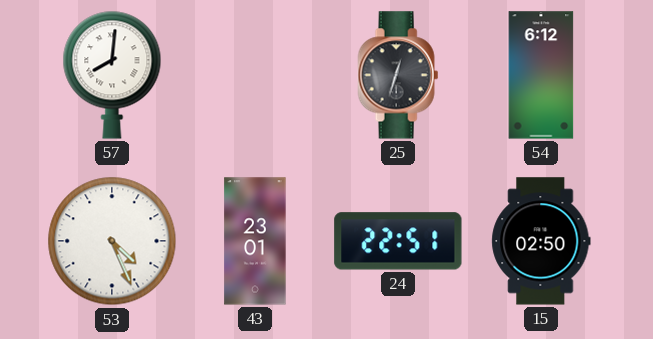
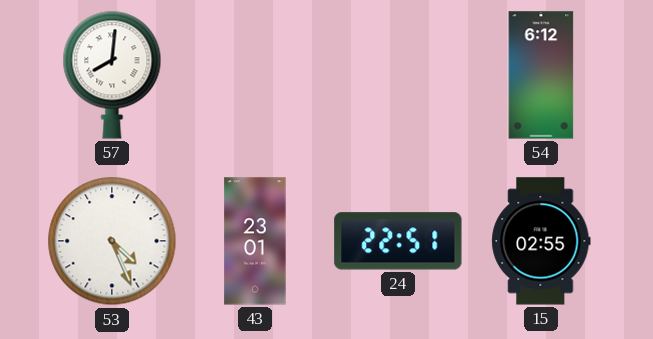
25: 12:33 -> none (398, 75)
15: 02:50 -> 02:55 (541, 241)
